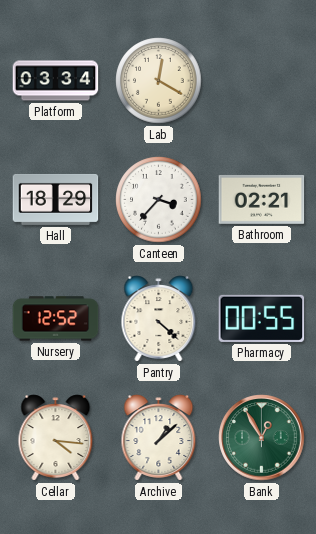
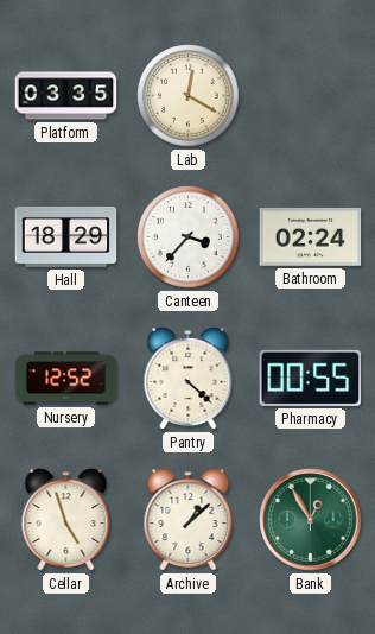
Platform: 03:34 -> 03:35 (66, 96)
Bathroom: 02:21 -> 02:24 (311, 236)
Cellar: 4:16 -> 4:57 (66, 520)
